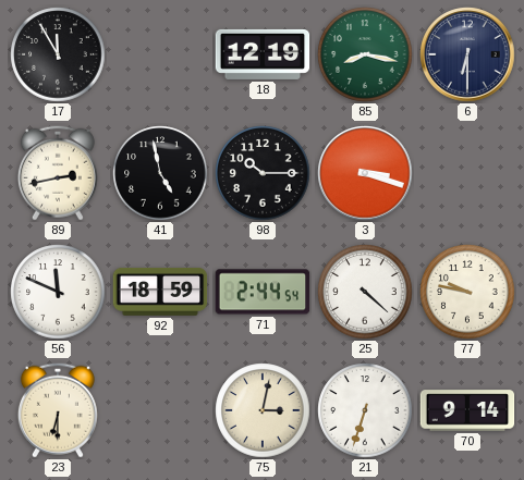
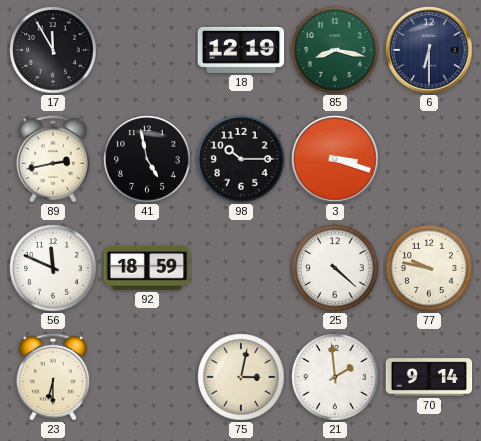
71: 2:44 -> none (263, 292)
21: 6:33 -> 1:59 (335, 377)
